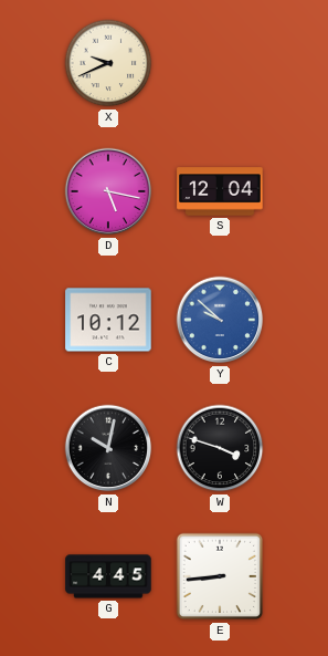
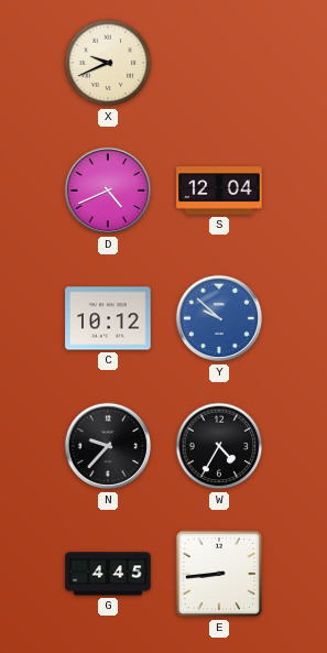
D: 5:17 -> 4:41 (108, 191)
N: 10:02 -> 9:37 (108, 446)
W: 3:48 -> 4:35 (219, 446)
